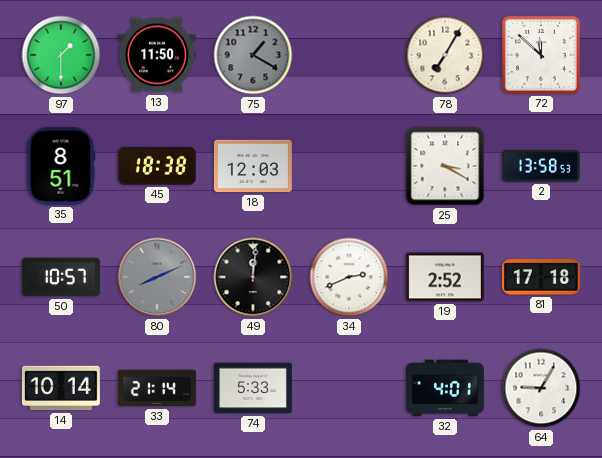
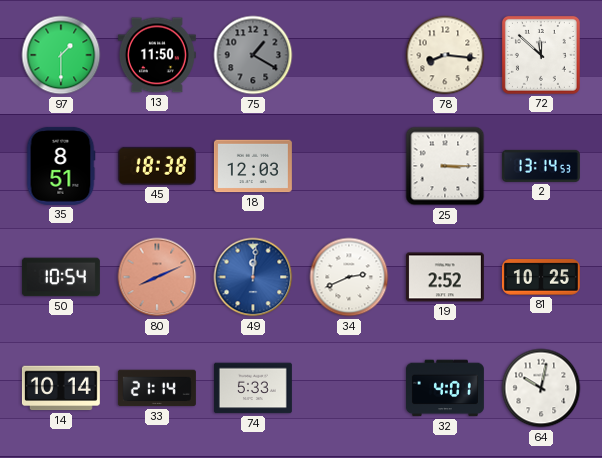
78: 7:05 -> 8:16 (445, 55)
25: 3:20 -> 3:15 (445, 166)
2: 13:58 -> 13:14 (541, 166)
50: 10:57 -> 10:54 (61, 277)
80 dial: grey -> salmon (157, 277)
49 dial: black -> blue (253, 277)
81: 17:18 -> 10:25 (541, 277)
64: 9:05 -> 10:02 (541, 388)
